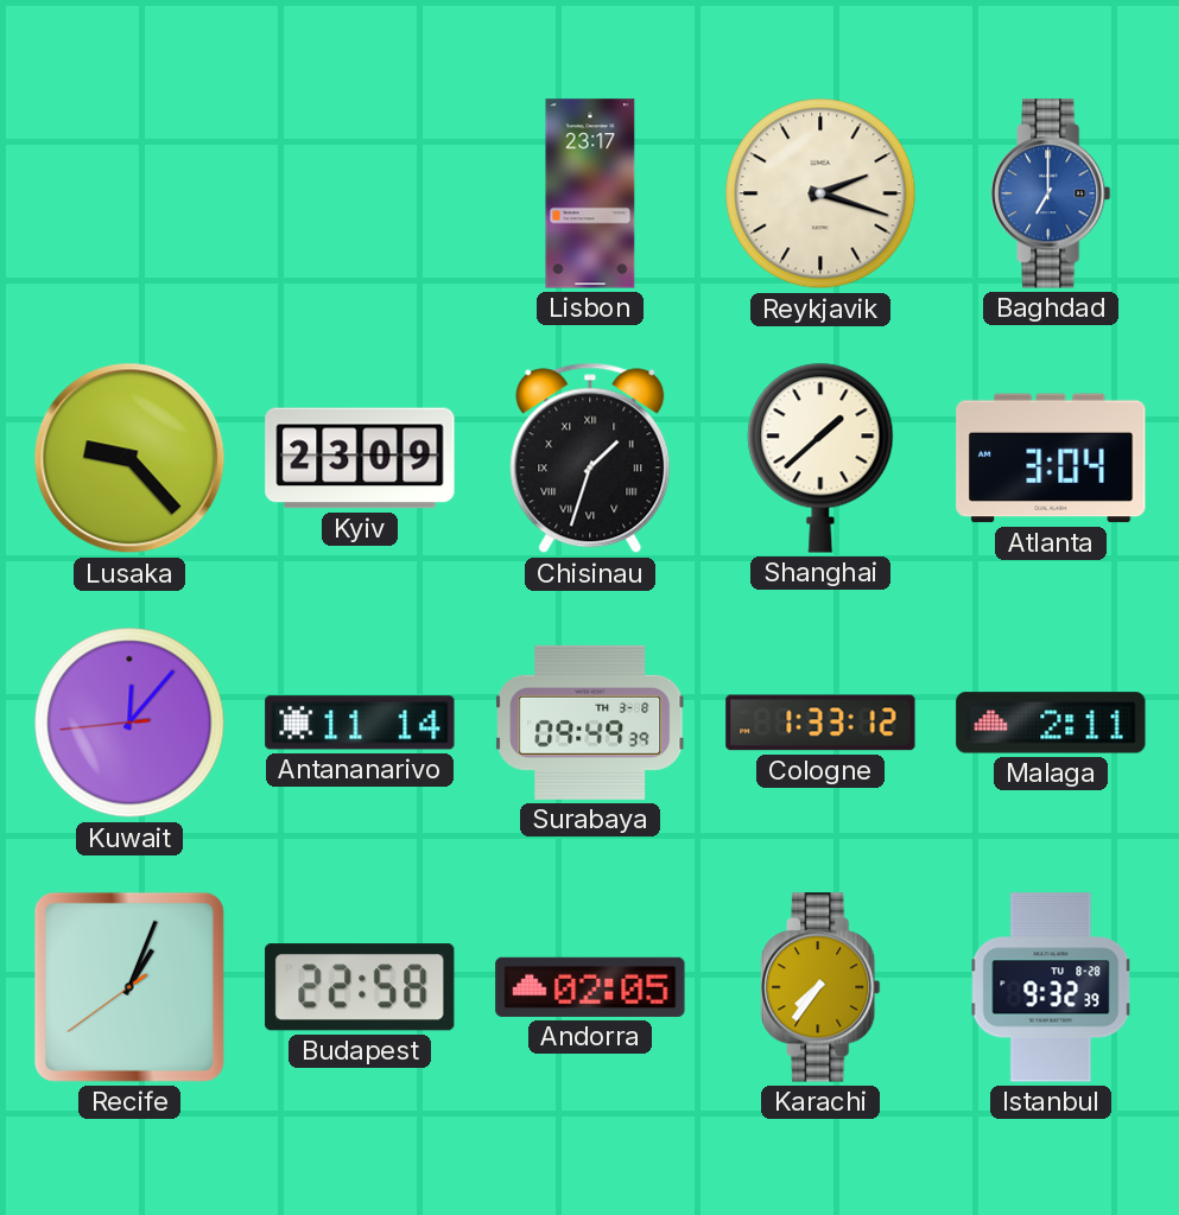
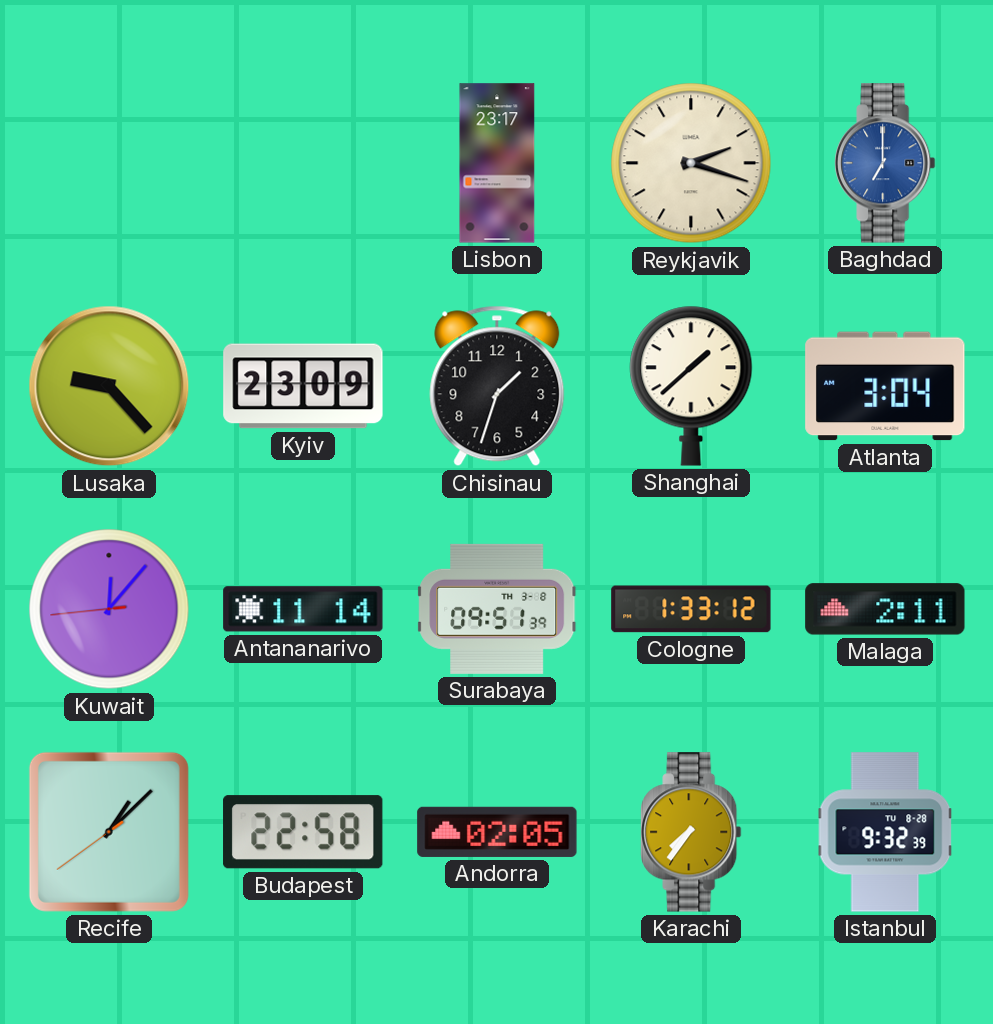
Chisinau numerals: Roman -> Arabic (497, 386)
Surabaya: 09:49 -> 09:51 (498, 609)
Recife: 1:03 -> 1:07 (109, 832)
